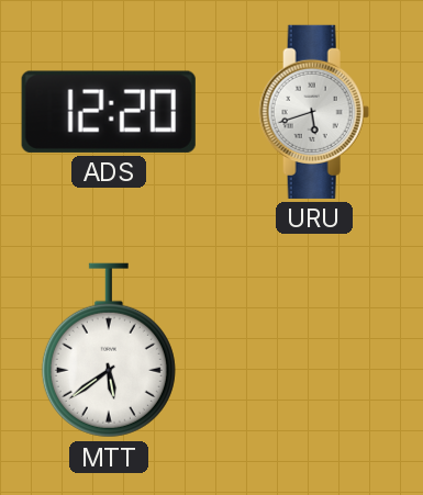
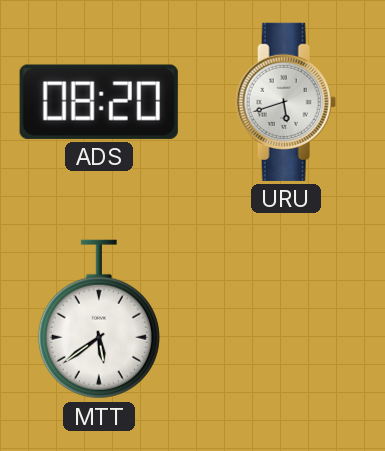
ADS: 12:20 -> 08:20 (99, 102)
